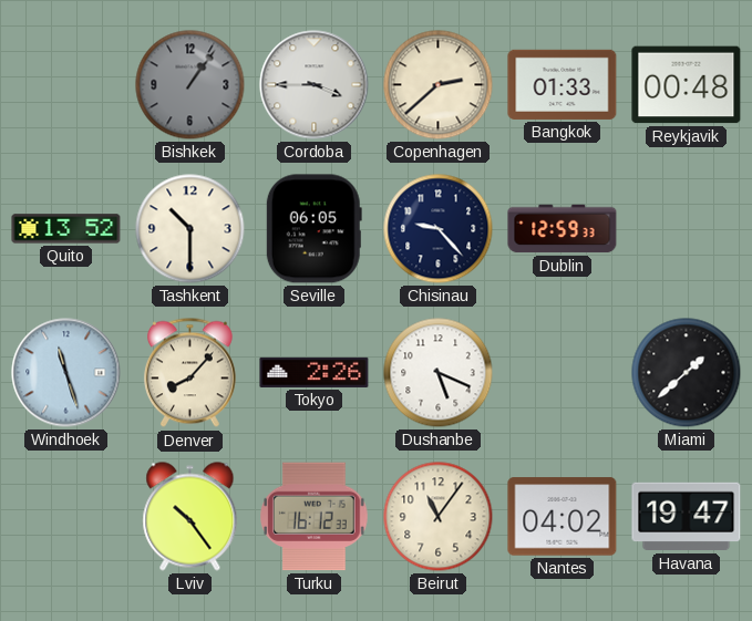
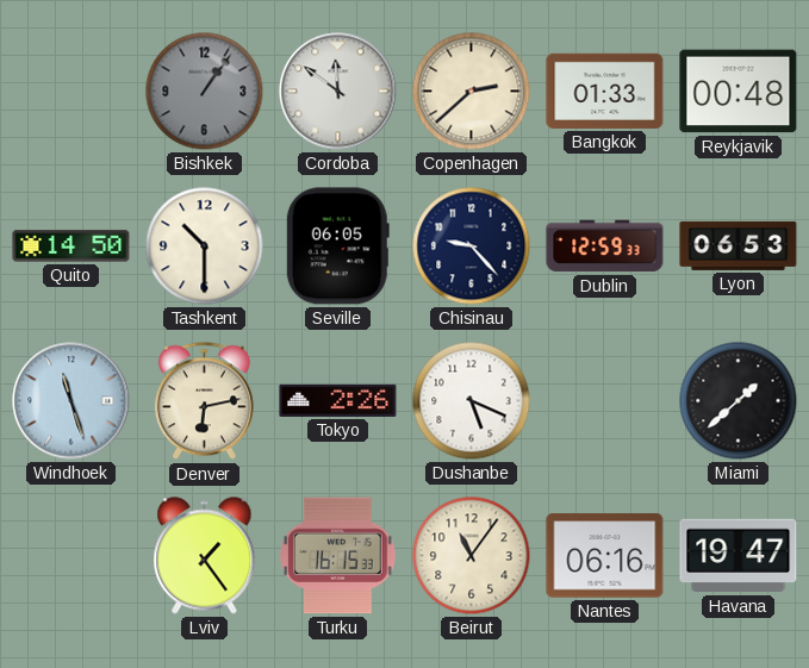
Cordoba: 3:45 -> 11:51 (338, 92)
Quito: 13:52 -> 14:50 (71, 246)
Lyon: none -> 06:53 (739, 245)
Denver: 8:07 -> 6:13 (204, 401)
Lviv: 10:24 -> 1:24 (205, 556)
Turku: 16:12 -> 16:15 (338, 556)
Nantes: 04:02 -> 06:16 (605, 556)
